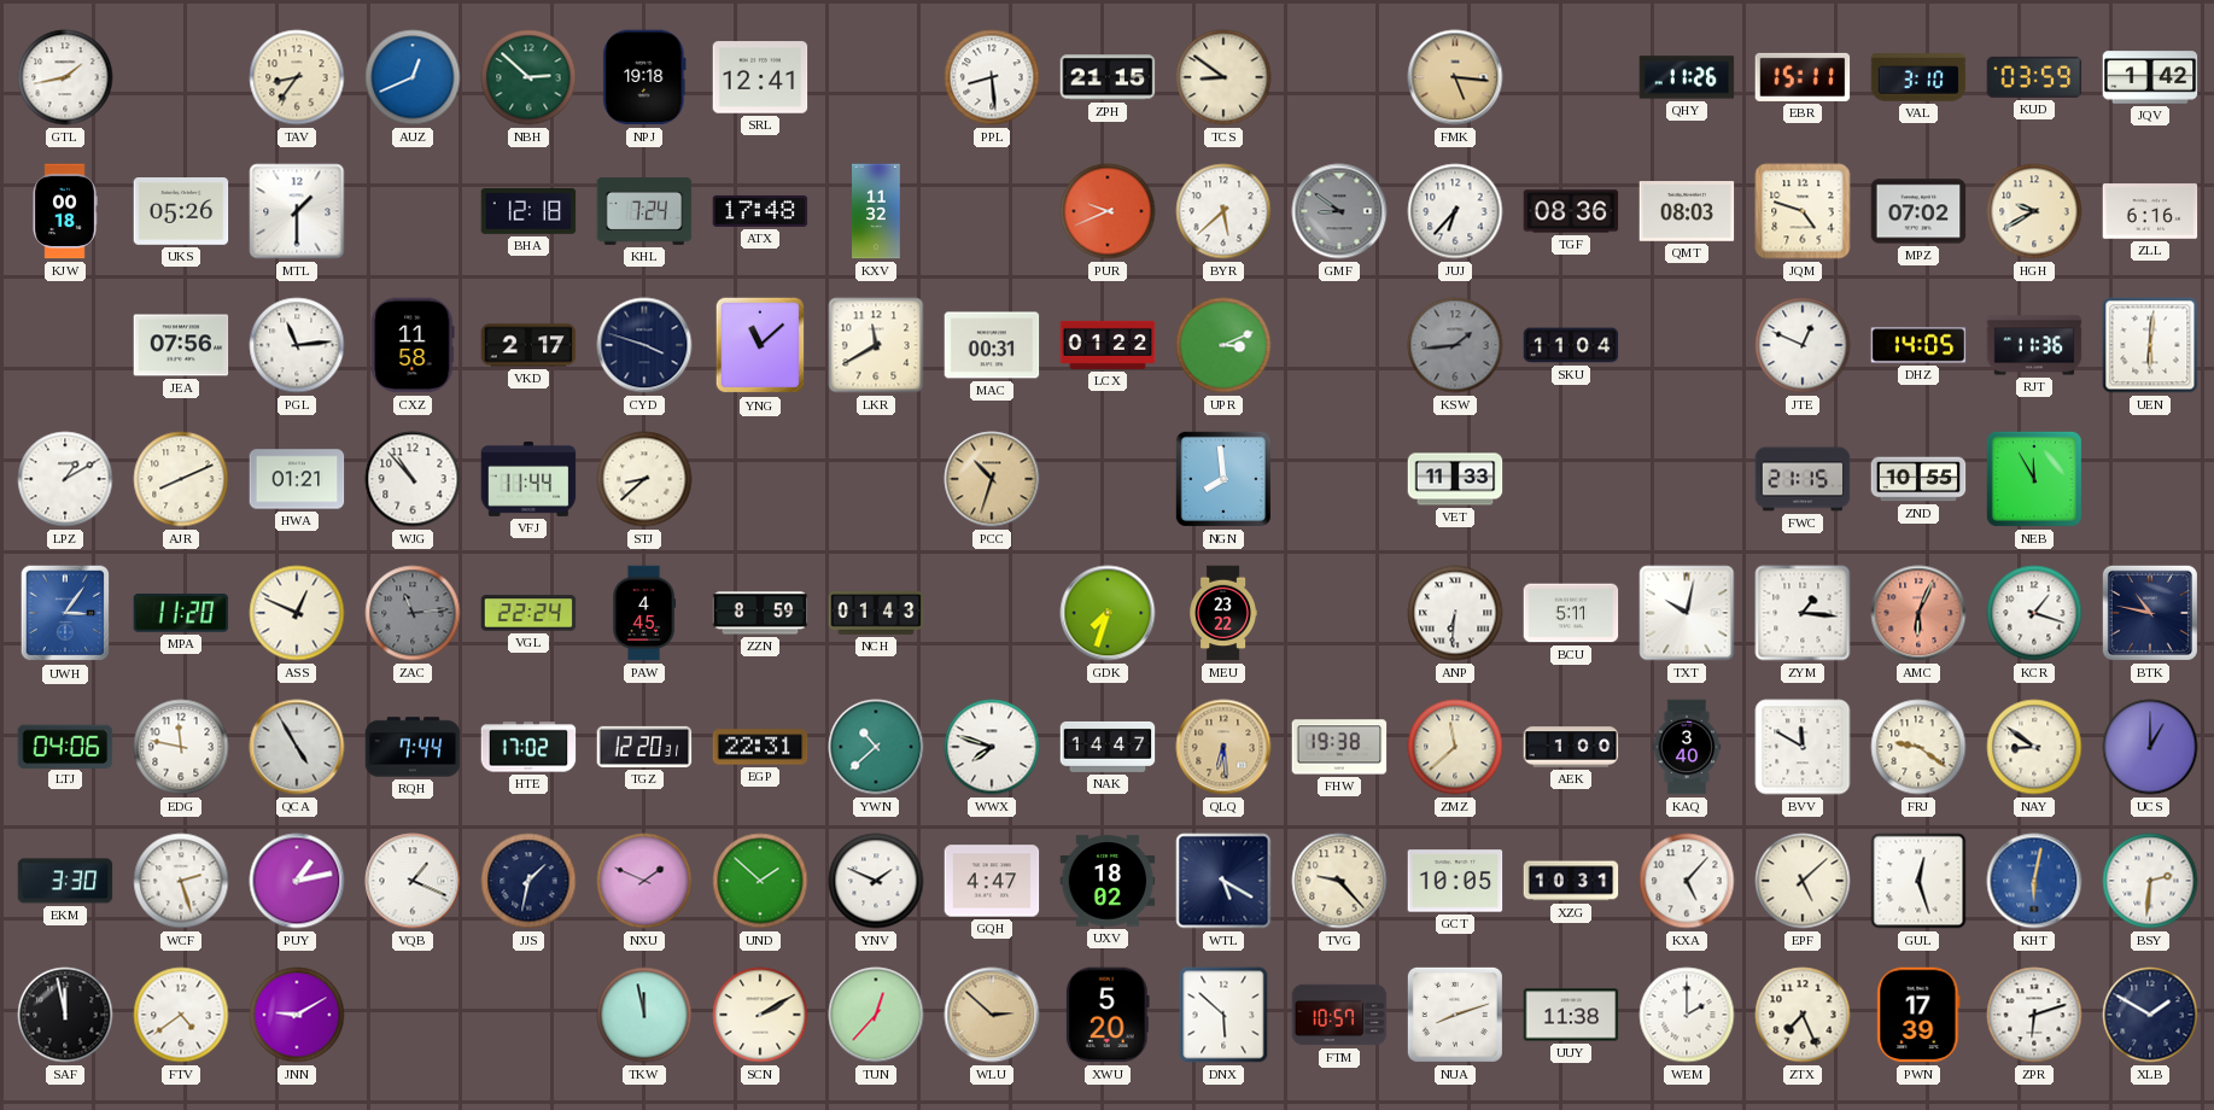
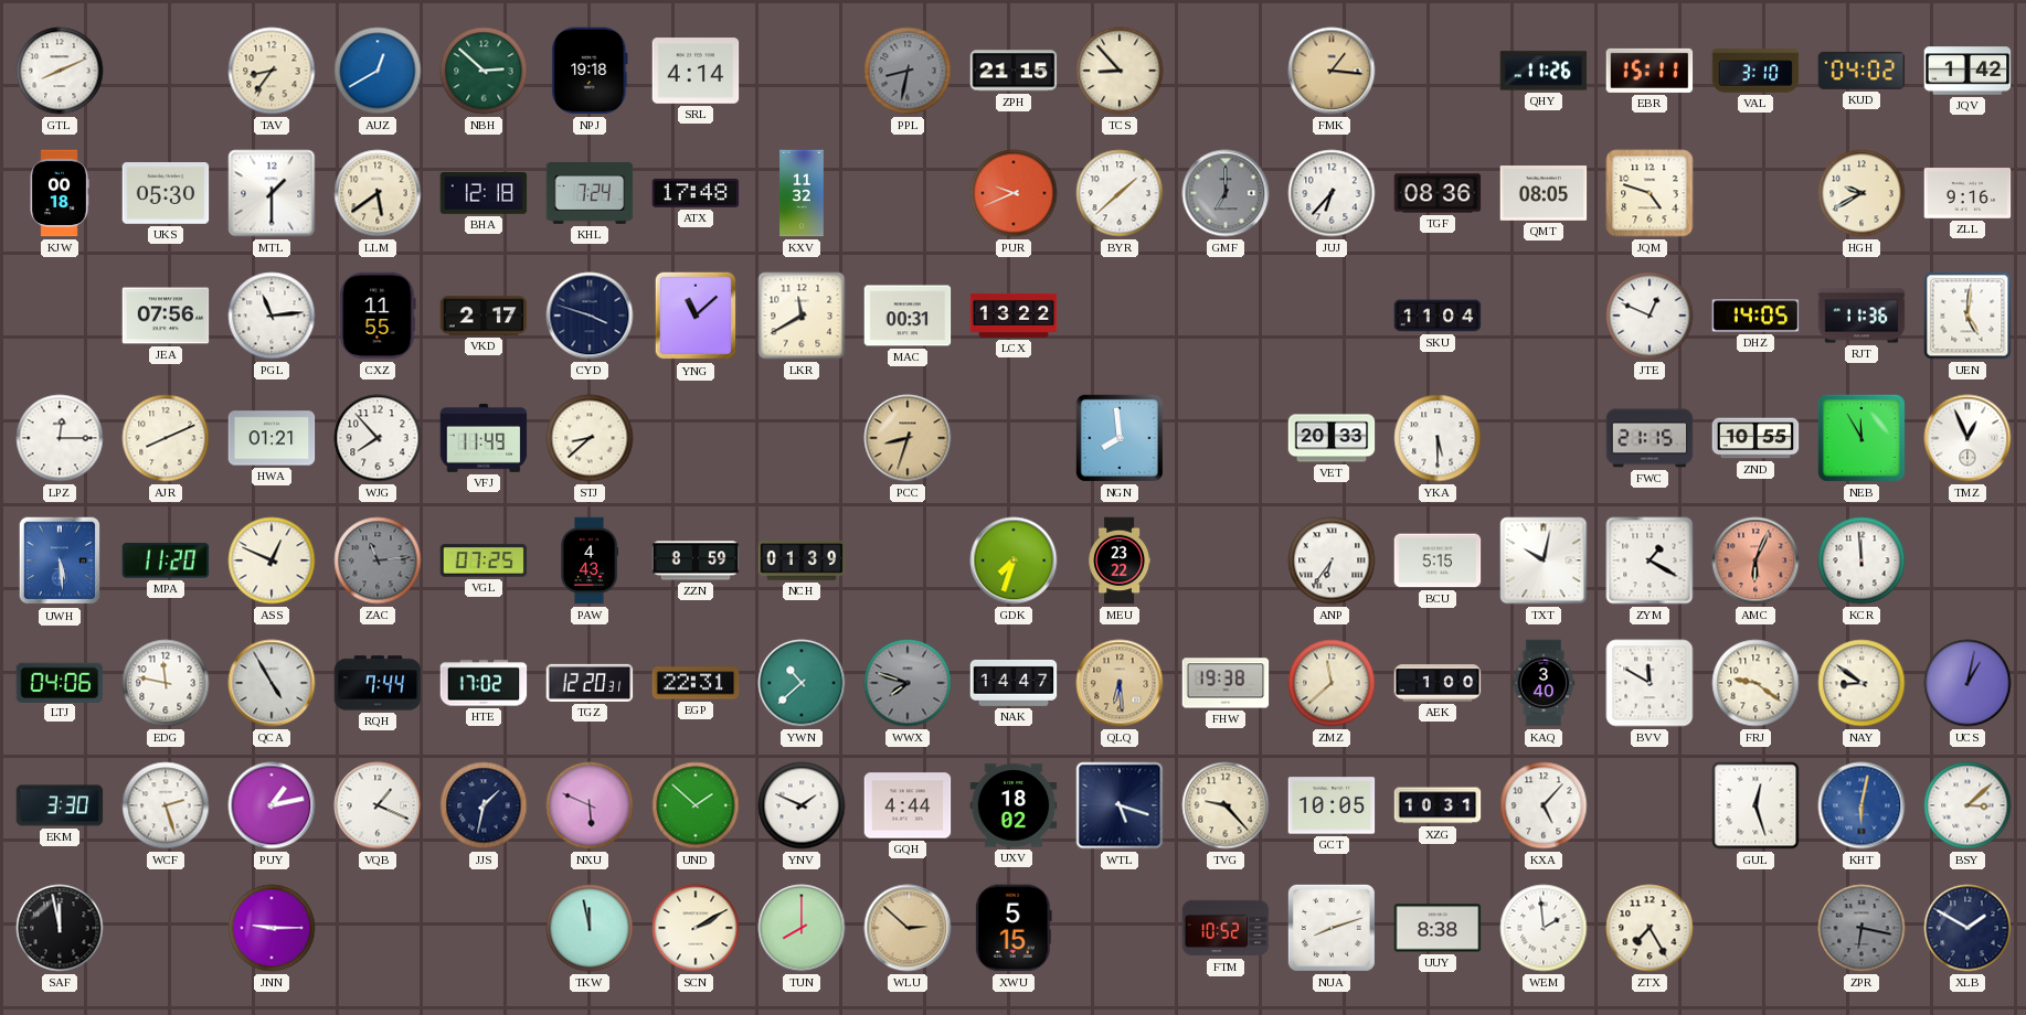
GTL: 1:43 -> 8:11 (60, 71)
AUZ: 12:41 -> 12:40 (378, 71)
SRL: 12:41 -> 4:14 (696, 71)
PPL: 8:29 -> 8:32 (908, 71)
PPL dial: white -> grey (908, 71)
TCS: 8:51 -> 8:53 (1120, 71)
FMK: 5:16 -> 1:16 (1332, 71)
KUD: 03:59 -> 04:02 (1861, 71)
UKS: 05:26 -> 05:30 (166, 194)
LLM: none -> 5:39 (378, 193)
BYR: 5:38 -> 1:38 (1120, 193)
GMF: 8:51 -> 7:00 (1226, 193)
QMT: 08:03 -> 08:05 (1544, 193)
MPZ: 07:02 -> none (1918, 211)
ZLL: 6:16 -> 9:16 (1967, 193)
CXZ: 11:58 -> 11:55 (378, 316)
LCX: 01:22 -> 13:22 (1014, 316)
UPR: 3:11 -> none (1223, 345)
KSW: 1:44 -> none (1455, 345)
UEN: 6:01 -> 5:01 (1967, 316)
LPZ: 1:10 -> 12:15 (60, 438)
WJG: 10:53 -> 7:53 (378, 438)
VFJ: 11:44 -> 11:49 (484, 438)
PCC: 10:33 -> 8:33 (908, 438)
VET: 11:33 -> 20:33 (1332, 438)
YKA: none -> 5:30 (1438, 438)
TMZ: none -> 12:56 (1967, 438)
UWH: 3:06 -> 5:29 (60, 560)
VGL: 22:24 -> 07:25 (484, 560)
PAW: 4:45 -> 4:43 (590, 560)
NCH: 01:43 -> 01:39 (802, 562)
ANP: 6:31 -> 6:36 (1332, 560)
BCU: 5:11 -> 5:15 (1438, 560)
ZYM: 1:16 -> 1:20 (1650, 560)
KCR: 1:18 -> 11:59 (1861, 560)
BTK: 10:47 -> none (2150, 613)
WWX dial: white -> grey (908, 683)
UCS: 1:00 -> 1:02 (1967, 683)
NXU: 1:49 -> 5:49 (590, 805)
GQH: 4:47 -> 4:44 (908, 805)
WTL: 5:20 -> 5:18 (1120, 805)
EPF: 5:08 -> none (1803, 881)
BSY: 2:31 -> 3:08 (1967, 805)
FTV: 4:39 -> none (181, 1015)
JNN: 9:10 -> 9:15 (272, 928)
TUN: 12:37 -> 8:00 (802, 928)
XWU: 5:20 -> 5:15 (1014, 928)
DNX: 5:52 -> none (1223, 1015)
FTM: 10:57 -> 10:52 (1226, 928)
UUY: 11:38 -> 8:38 (1438, 928)
WEM: 2:00 -> 1:59 (1544, 928)
ZTX: 7:26 -> 7:25 (1650, 928)
PWN: 17:39 -> none (1918, 1015)
ZPR: 6:12 -> 6:17 (1861, 928)
ZPR dial: white -> grey (1861, 928)
